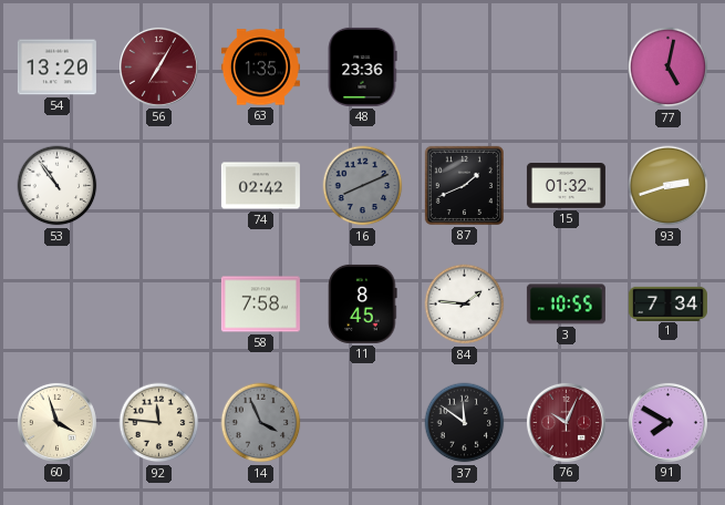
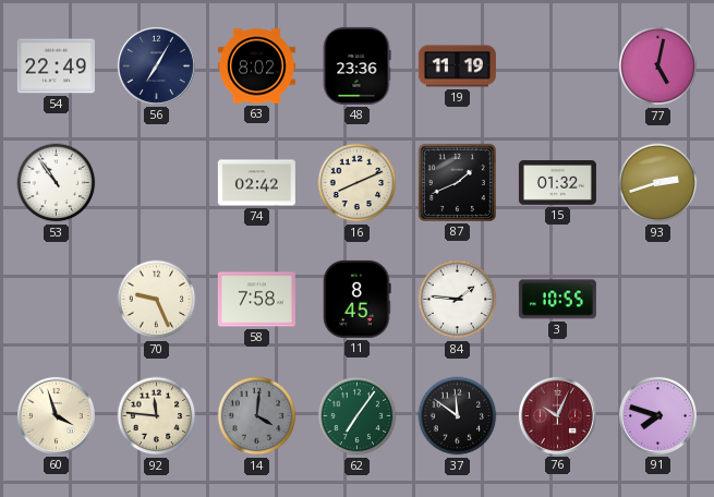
54: 13:20 -> 22:49 (56, 66)
56 dial: burgundy -> navy (156, 65)
63: 1:35 -> 8:02 (256, 66)
19: none -> 11:19 (457, 66)
16 dial: grey -> cream (358, 183)
70: none -> 9:26 (157, 300)
1: 7:34 -> none (667, 303)
14: 3:56 -> 4:01 (257, 416)
62: none -> 7:06 (358, 416)
91: 7:50 -> 7:48 (657, 415)
